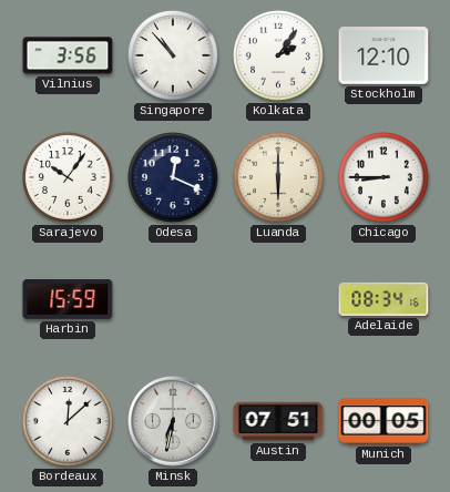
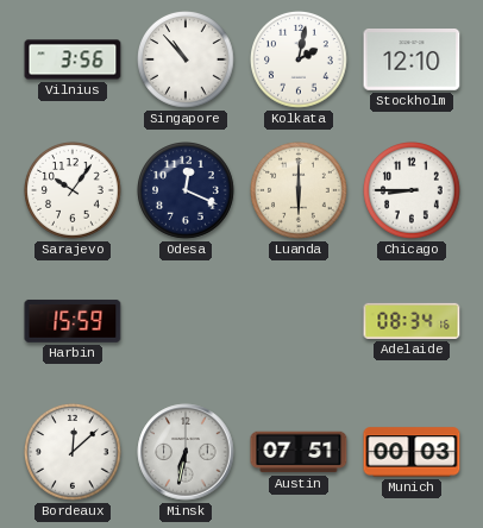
Kolkata: 2:06 -> 2:02 (299, 59)
Munich: 00:05 -> 00:03 (412, 452)
